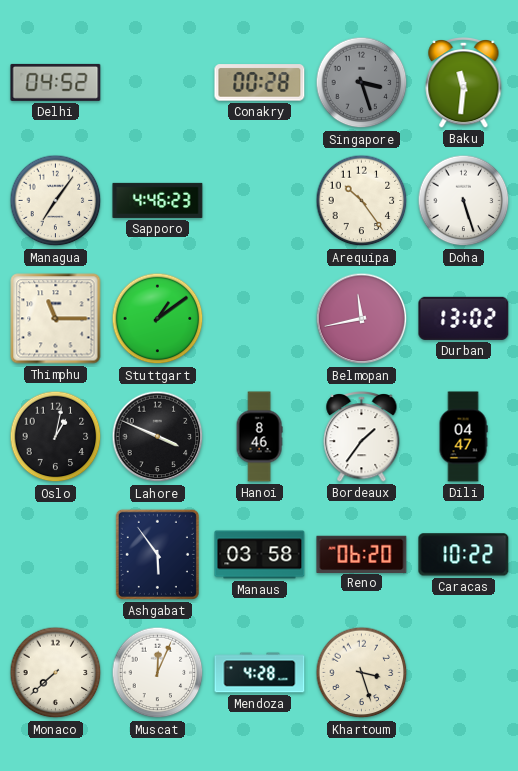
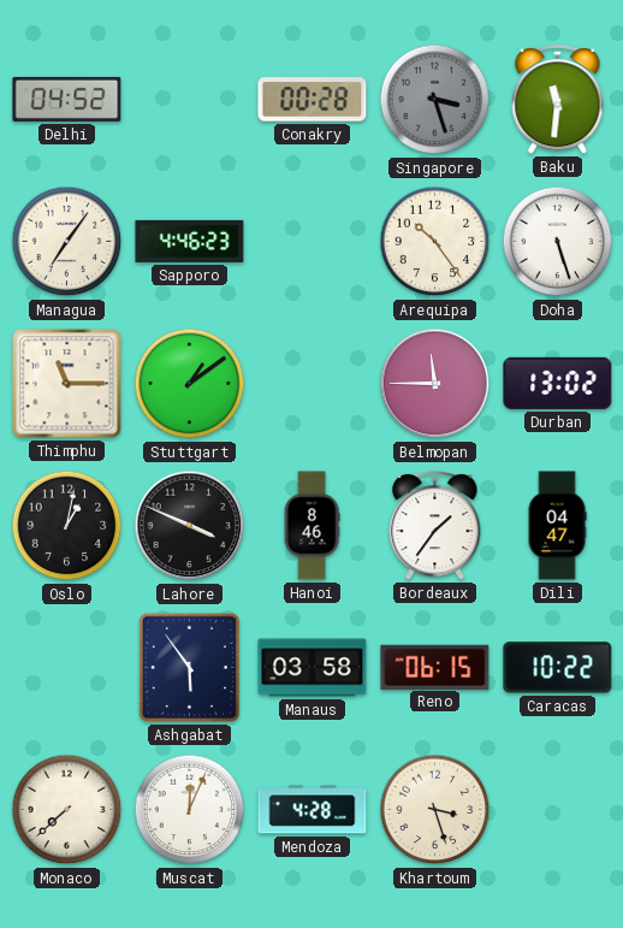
Belmopan: 11:43 -> 11:45 (435, 384)
Reno: 06:20 -> 06:15 (435, 667)
